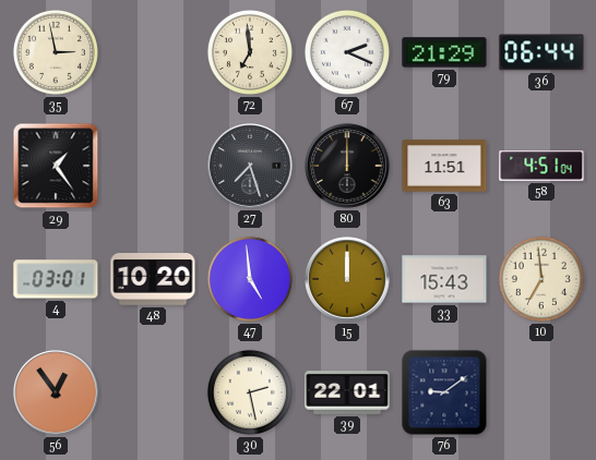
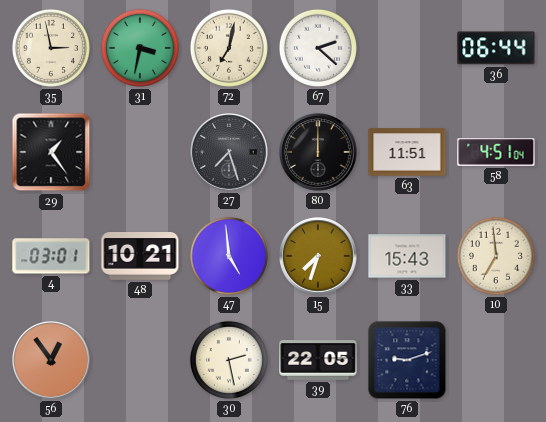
31: none -> 3:32 (140, 48)
72: 6:59 -> 7:02 (229, 48)
67: 2:19 -> 2:22 (318, 48)
79: 21:29 -> none (444, 52)
48: 10:20 -> 10:21 (140, 257)
15: 12:00 -> 7:33 (318, 256)
39: 22:01 -> 22:05 (318, 361)
76: 9:09 -> 9:12 (407, 360)
